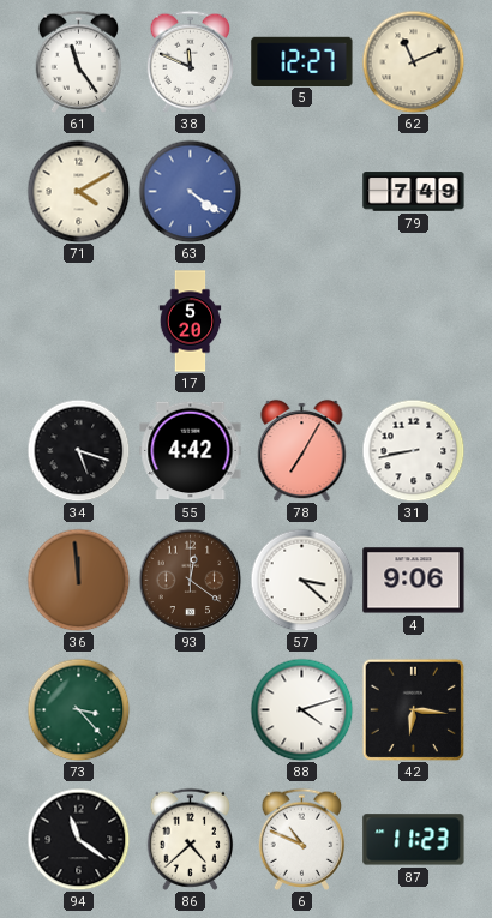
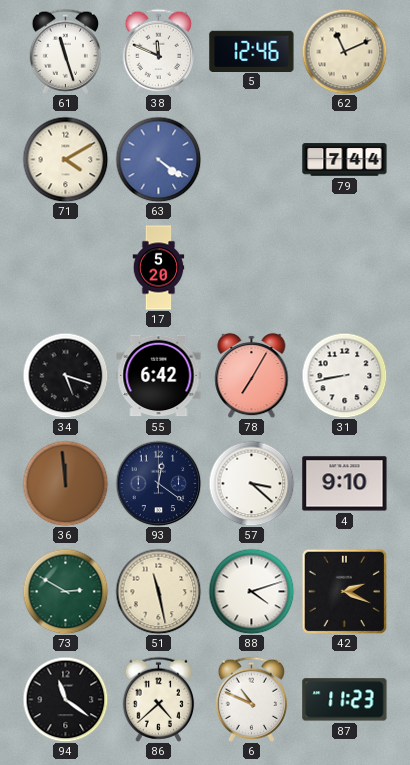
61: 11:24 -> 11:27 (66, 51)
5: 12:27 -> 12:46 (252, 51)
79: 7:49 -> 7:44 (345, 160)
55: 4:42 -> 6:42 (159, 376)
93 dial: brown -> navy (158, 483)
4: 9:06 -> 9:10 (345, 484)
73: 3:23 -> 2:50 (65, 591)
51: none -> 11:28 (158, 591)
42: 6:16 -> 2:19 (344, 591)
